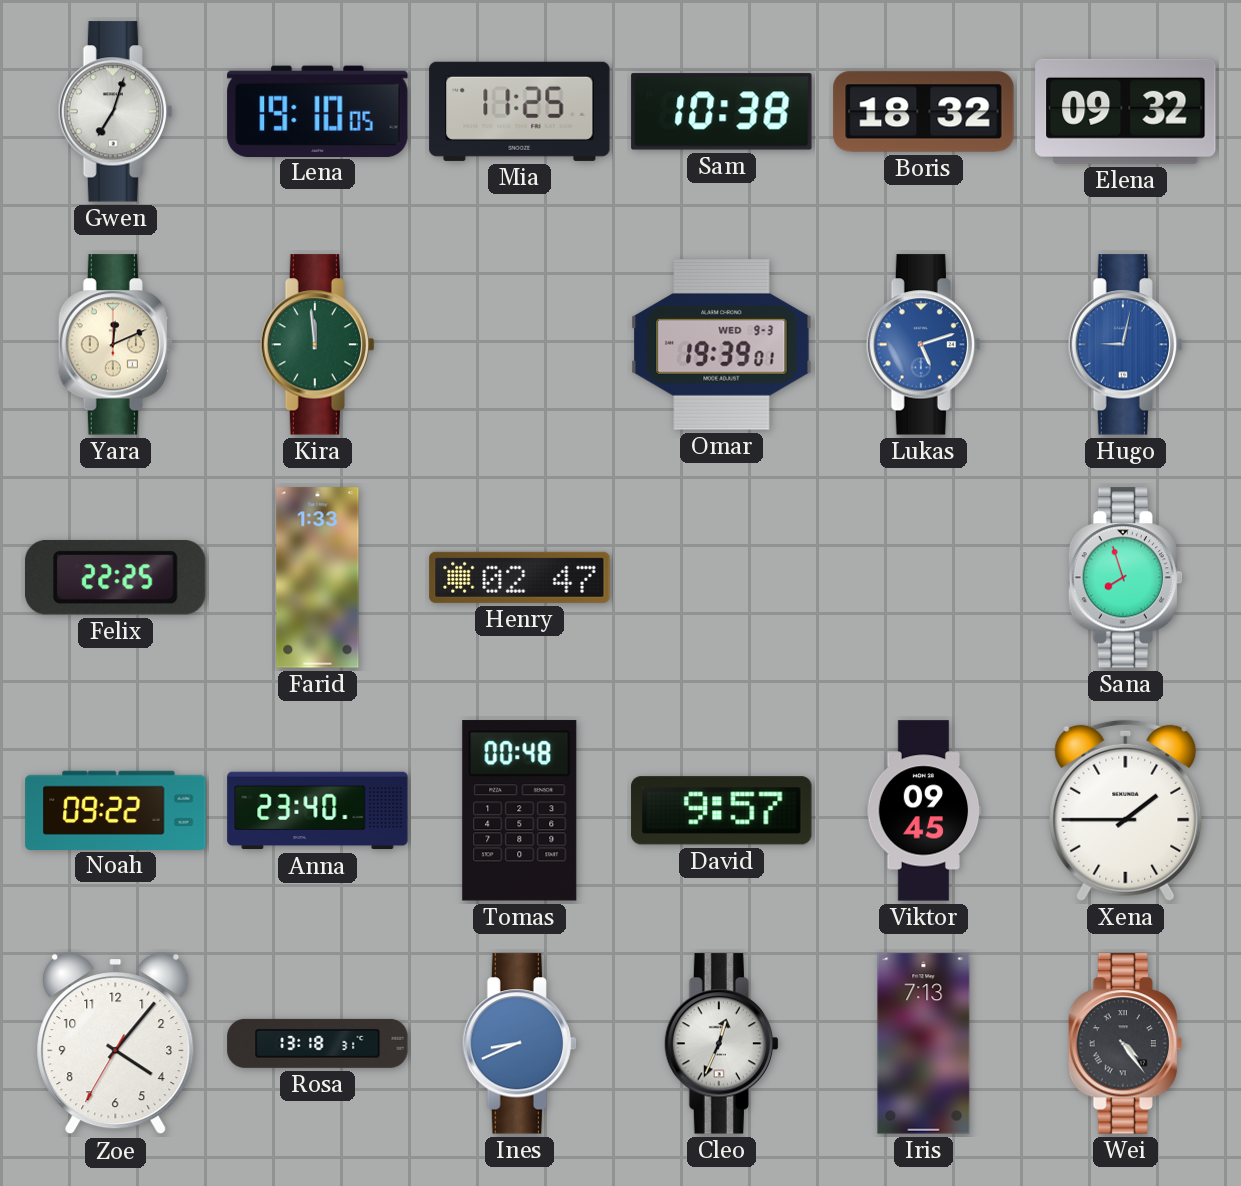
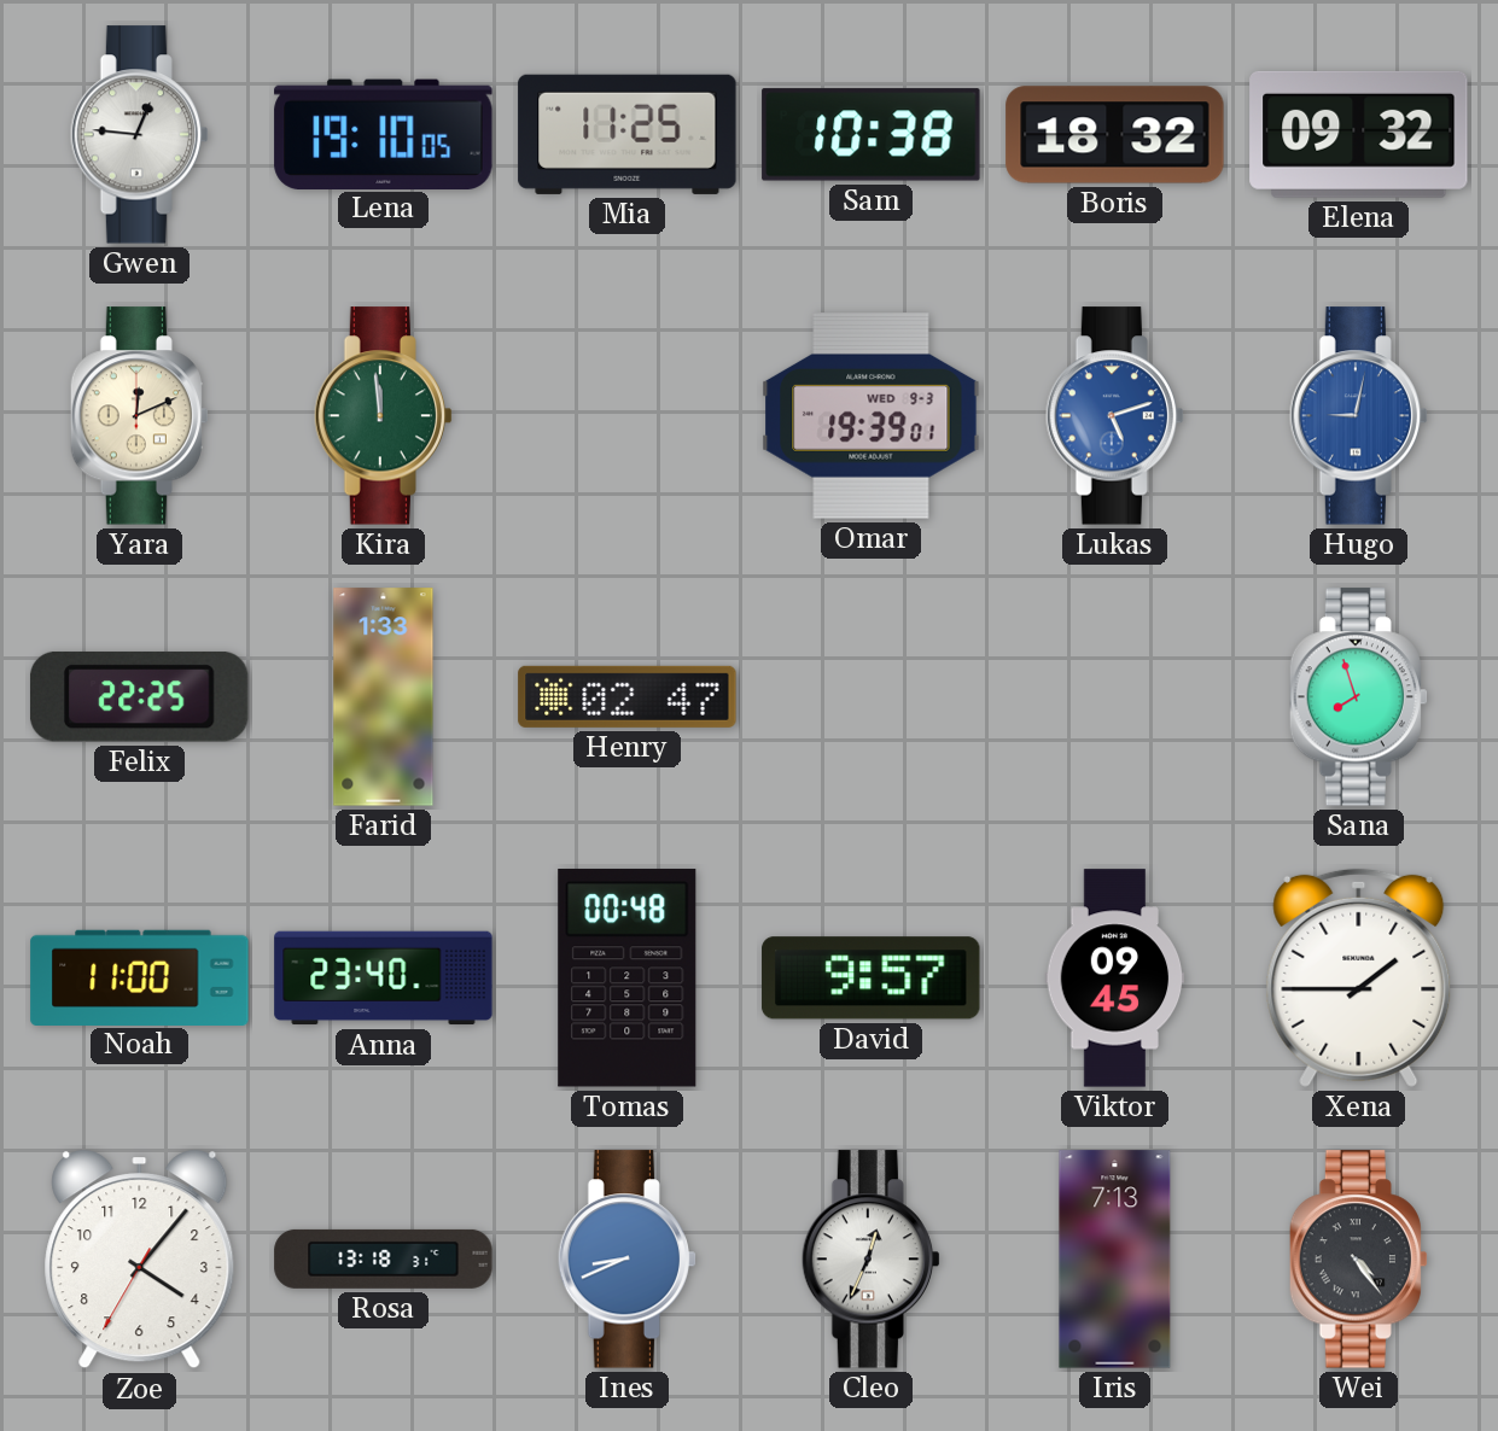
Gwen: 7:03 -> 12:46 (139, 135)
Noah: 09:22 -> 11:00 (140, 977)
